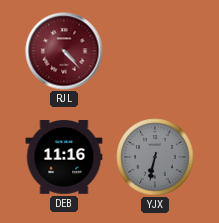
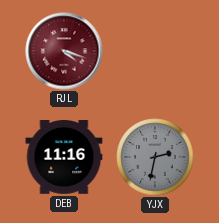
RJL: 4:23 -> 4:18 (64, 51)
YJX: 6:32 -> 2:32 (155, 157)
